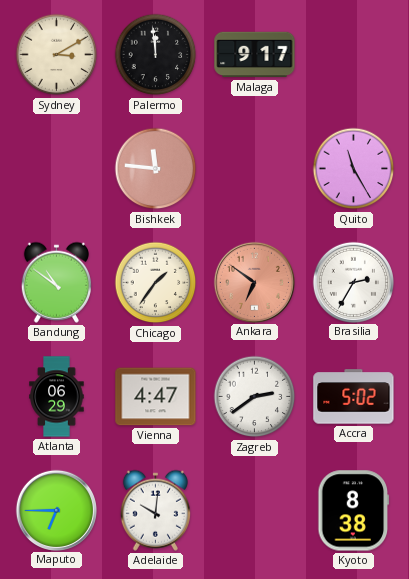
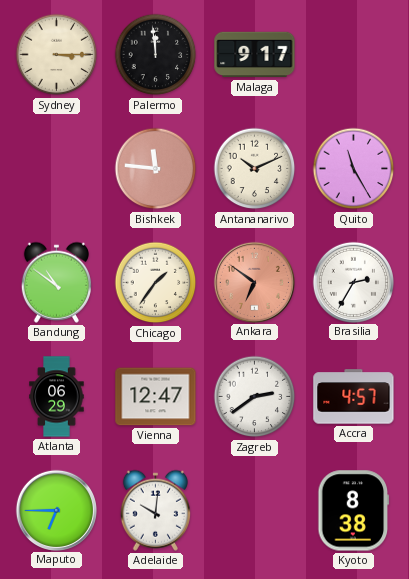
Sydney: 3:10 -> 3:15 (57, 55)
Antananarivo: none -> 10:11 (255, 169)
Vienna: 4:47 -> 12:47 (156, 397)
Accra: 5:02 -> 4:57 (354, 397)
